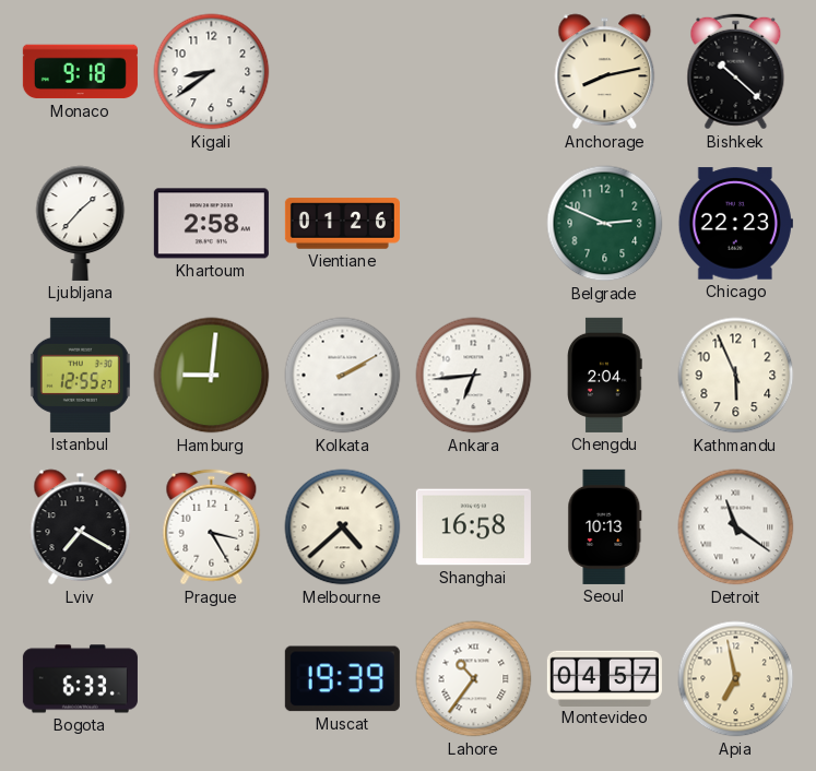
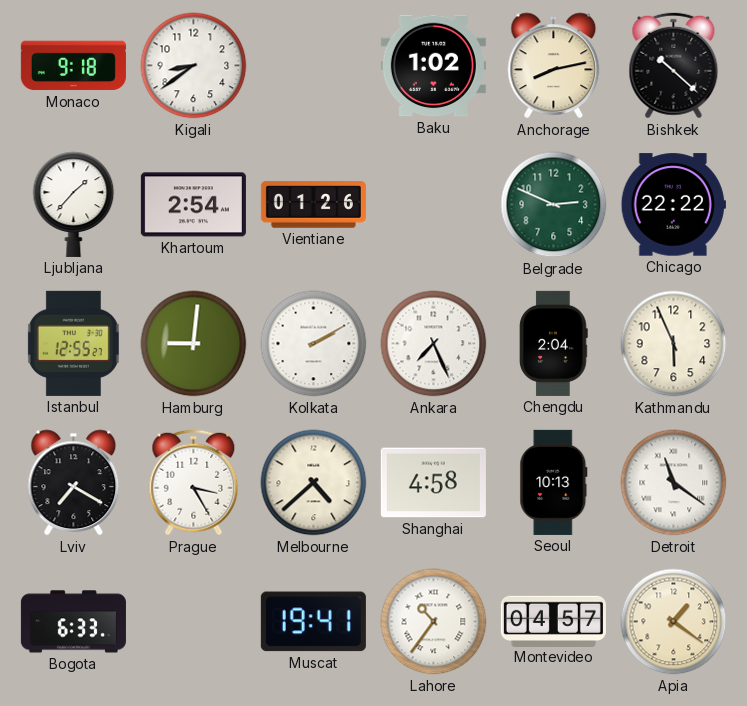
Baku: none -> 1:02 (433, 66)
Khartoum: 2:58 -> 2:54 (193, 205)
Chicago: 22:23 -> 22:22 (673, 205)
Ankara: 6:44 -> 7:26 (434, 344)
Shanghai: 16:58 -> 4:58 (433, 483)
Muscat: 19:39 -> 19:41 (313, 622)
Apia: 6:58 -> 1:21 (674, 622)
